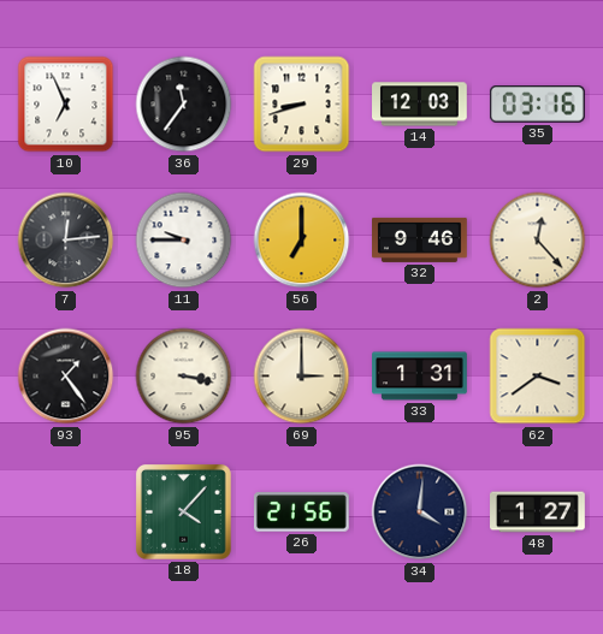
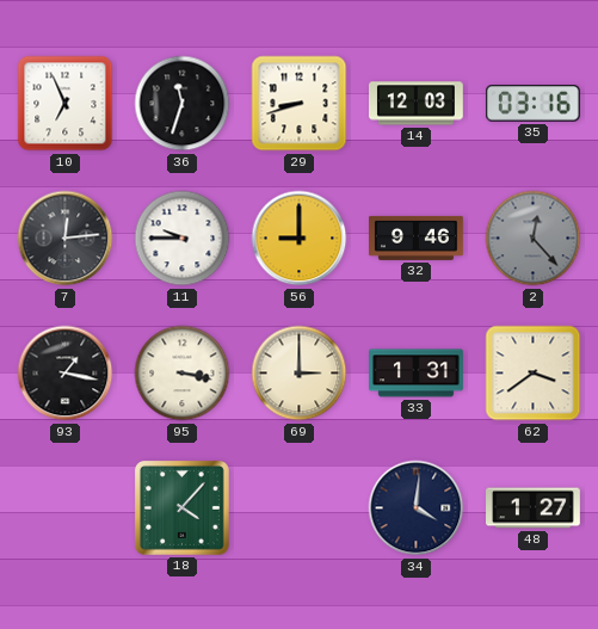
36: 11:36 -> 11:33 (183, 104)
56: 7:00 -> 9:00 (300, 239)
2 dial: cream -> grey (534, 239)
93: 1:24 -> 1:17 (66, 374)
26: 21:56 -> none (301, 512)
